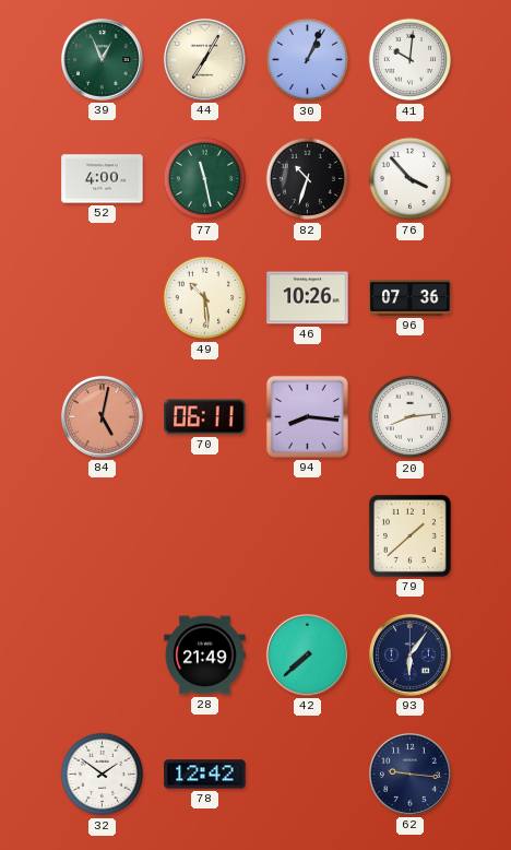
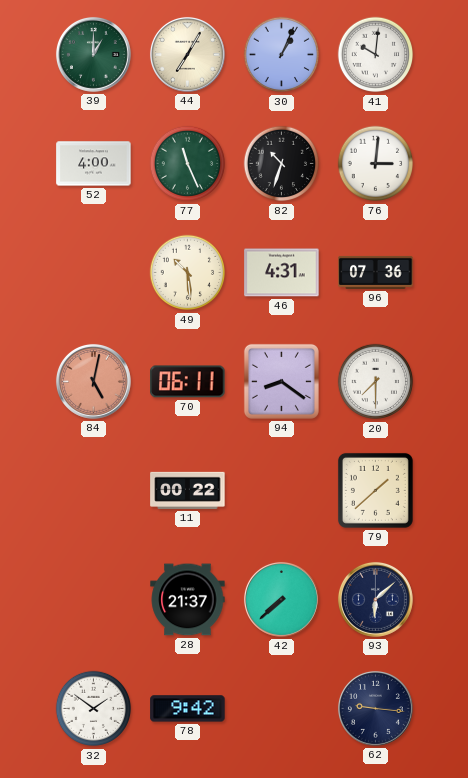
39: 12:56 -> 1:00 (93, 54)
77: 11:28 -> 11:26 (188, 164)
76: 3:53 -> 3:01 (376, 164)
46: 10:26 -> 4:31 (282, 273)
94: 8:16 -> 8:21 (281, 381)
20: 8:14 -> 7:30 (376, 382)
11: none -> 00:22 (188, 490)
28: 21:49 -> 21:37 (188, 600)
93: 6:06 -> 6:08 (375, 599)
78: 12:42 -> 9:42 (188, 709)
